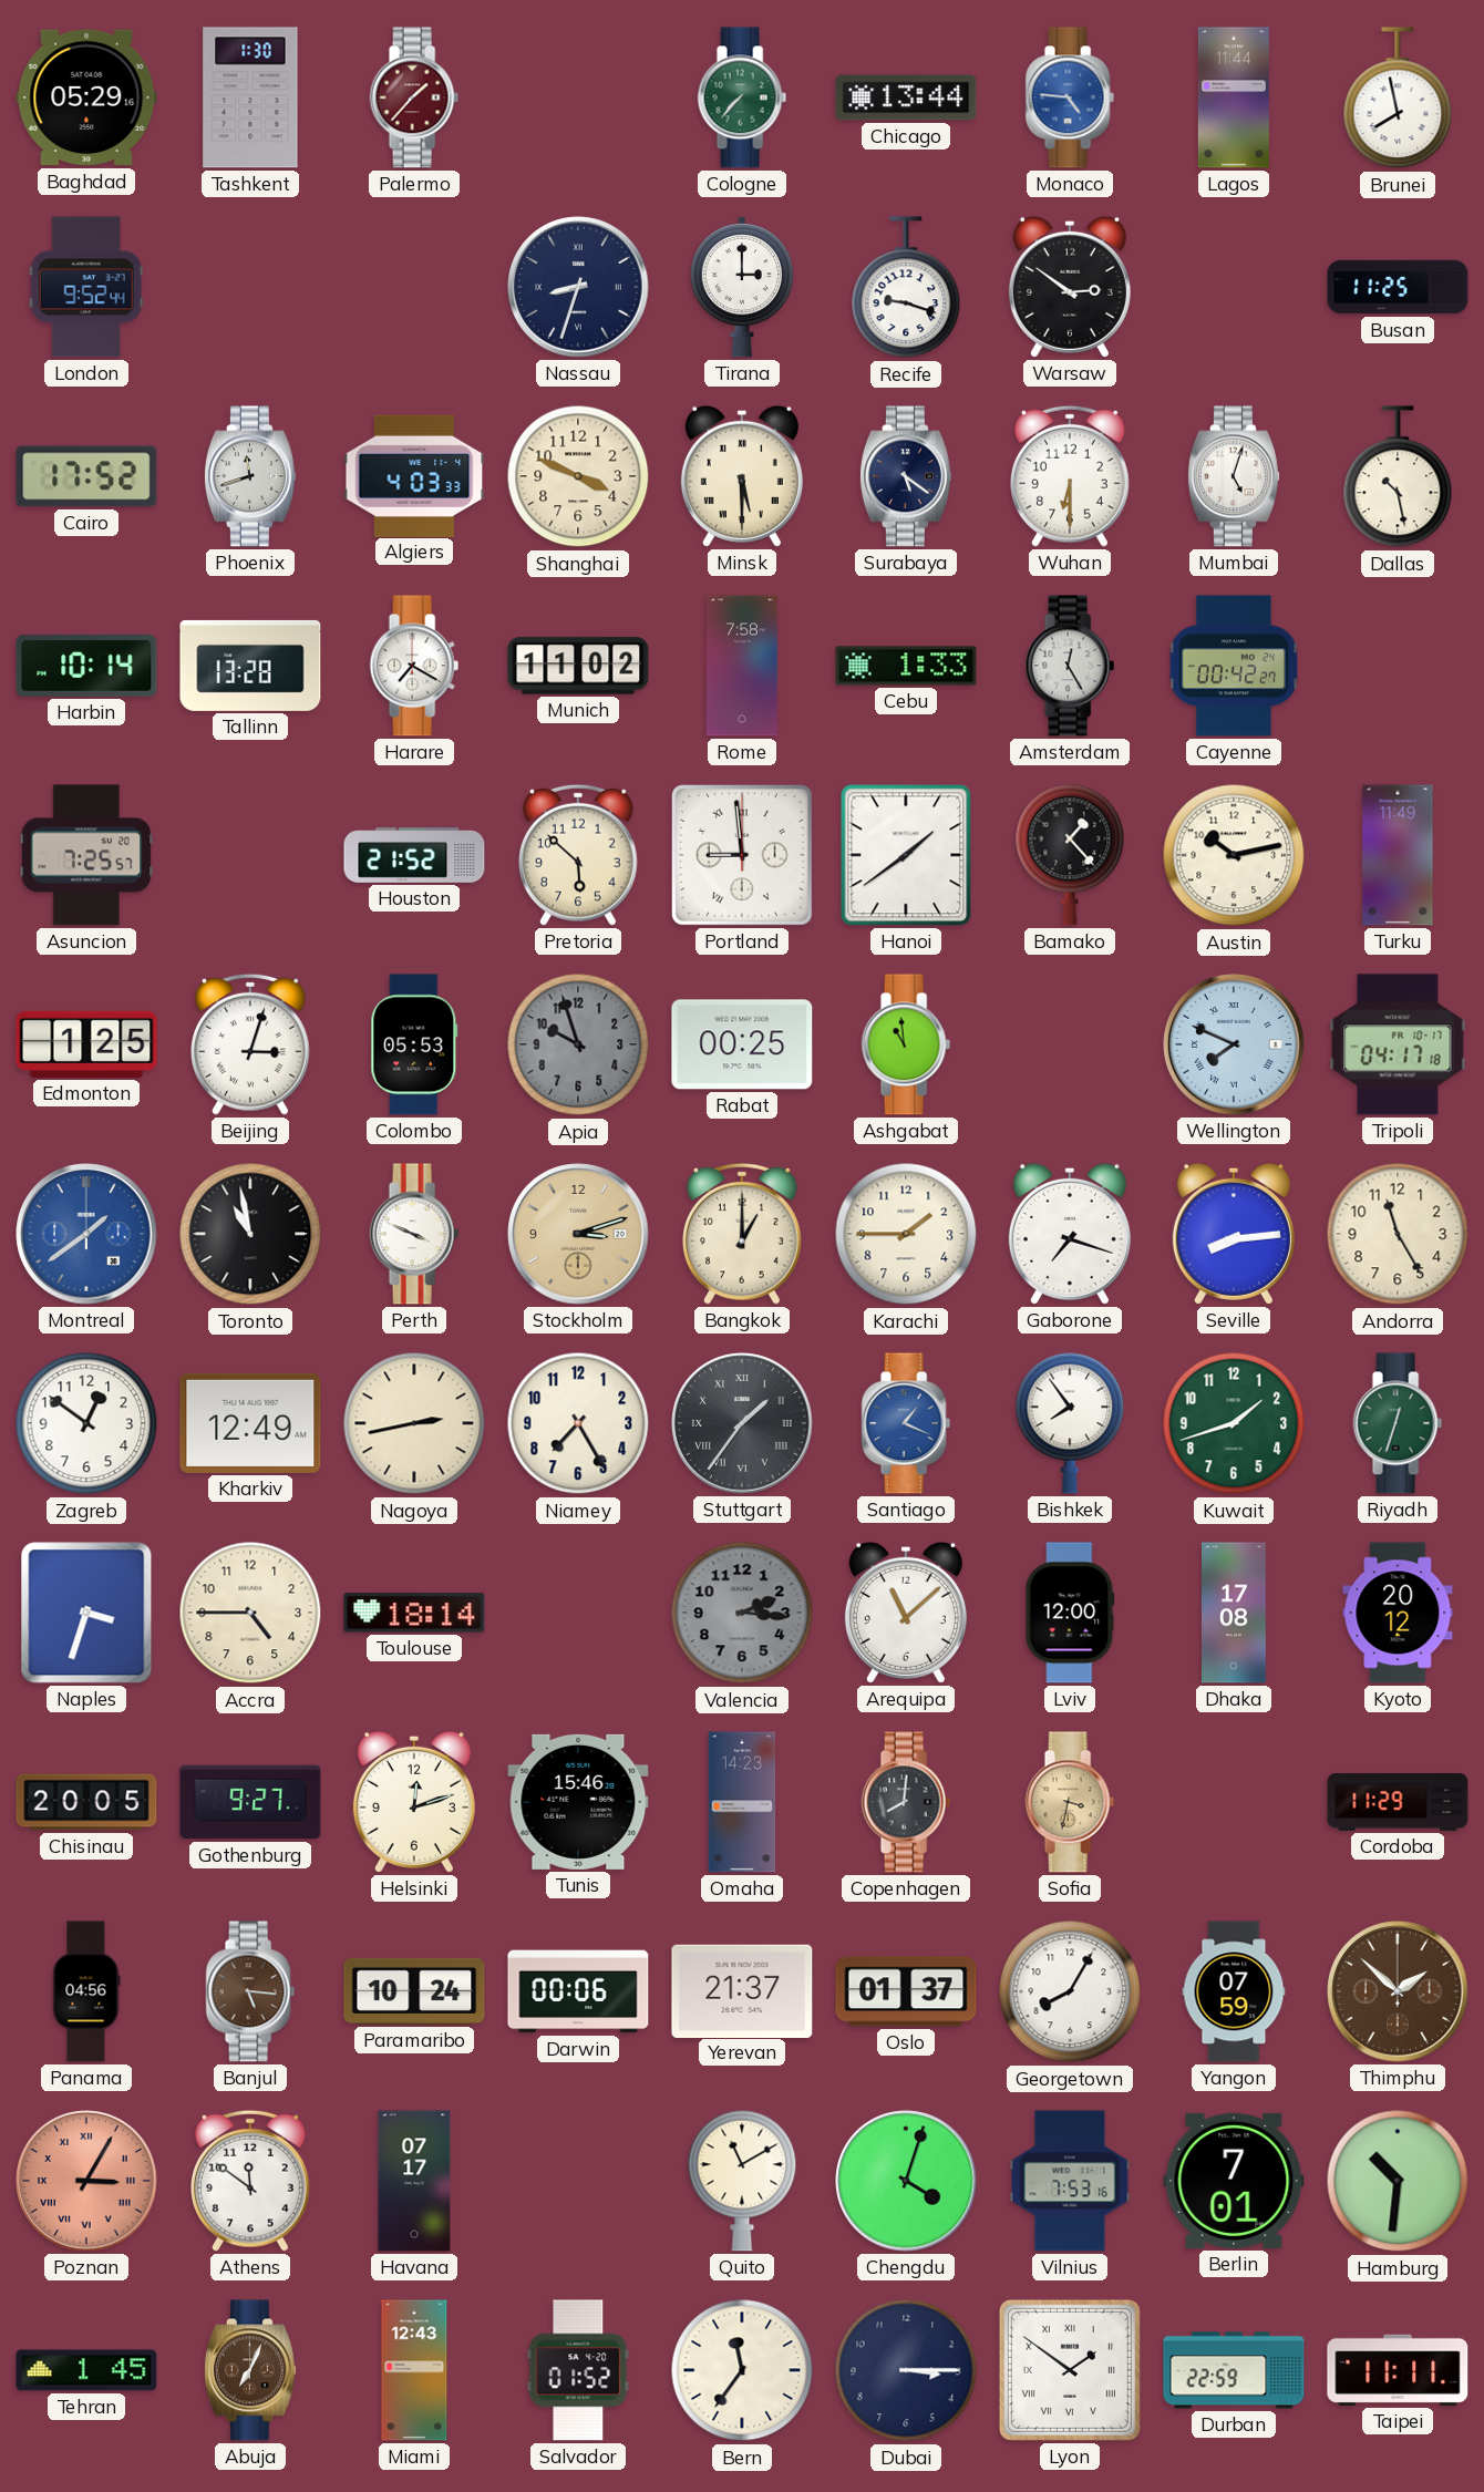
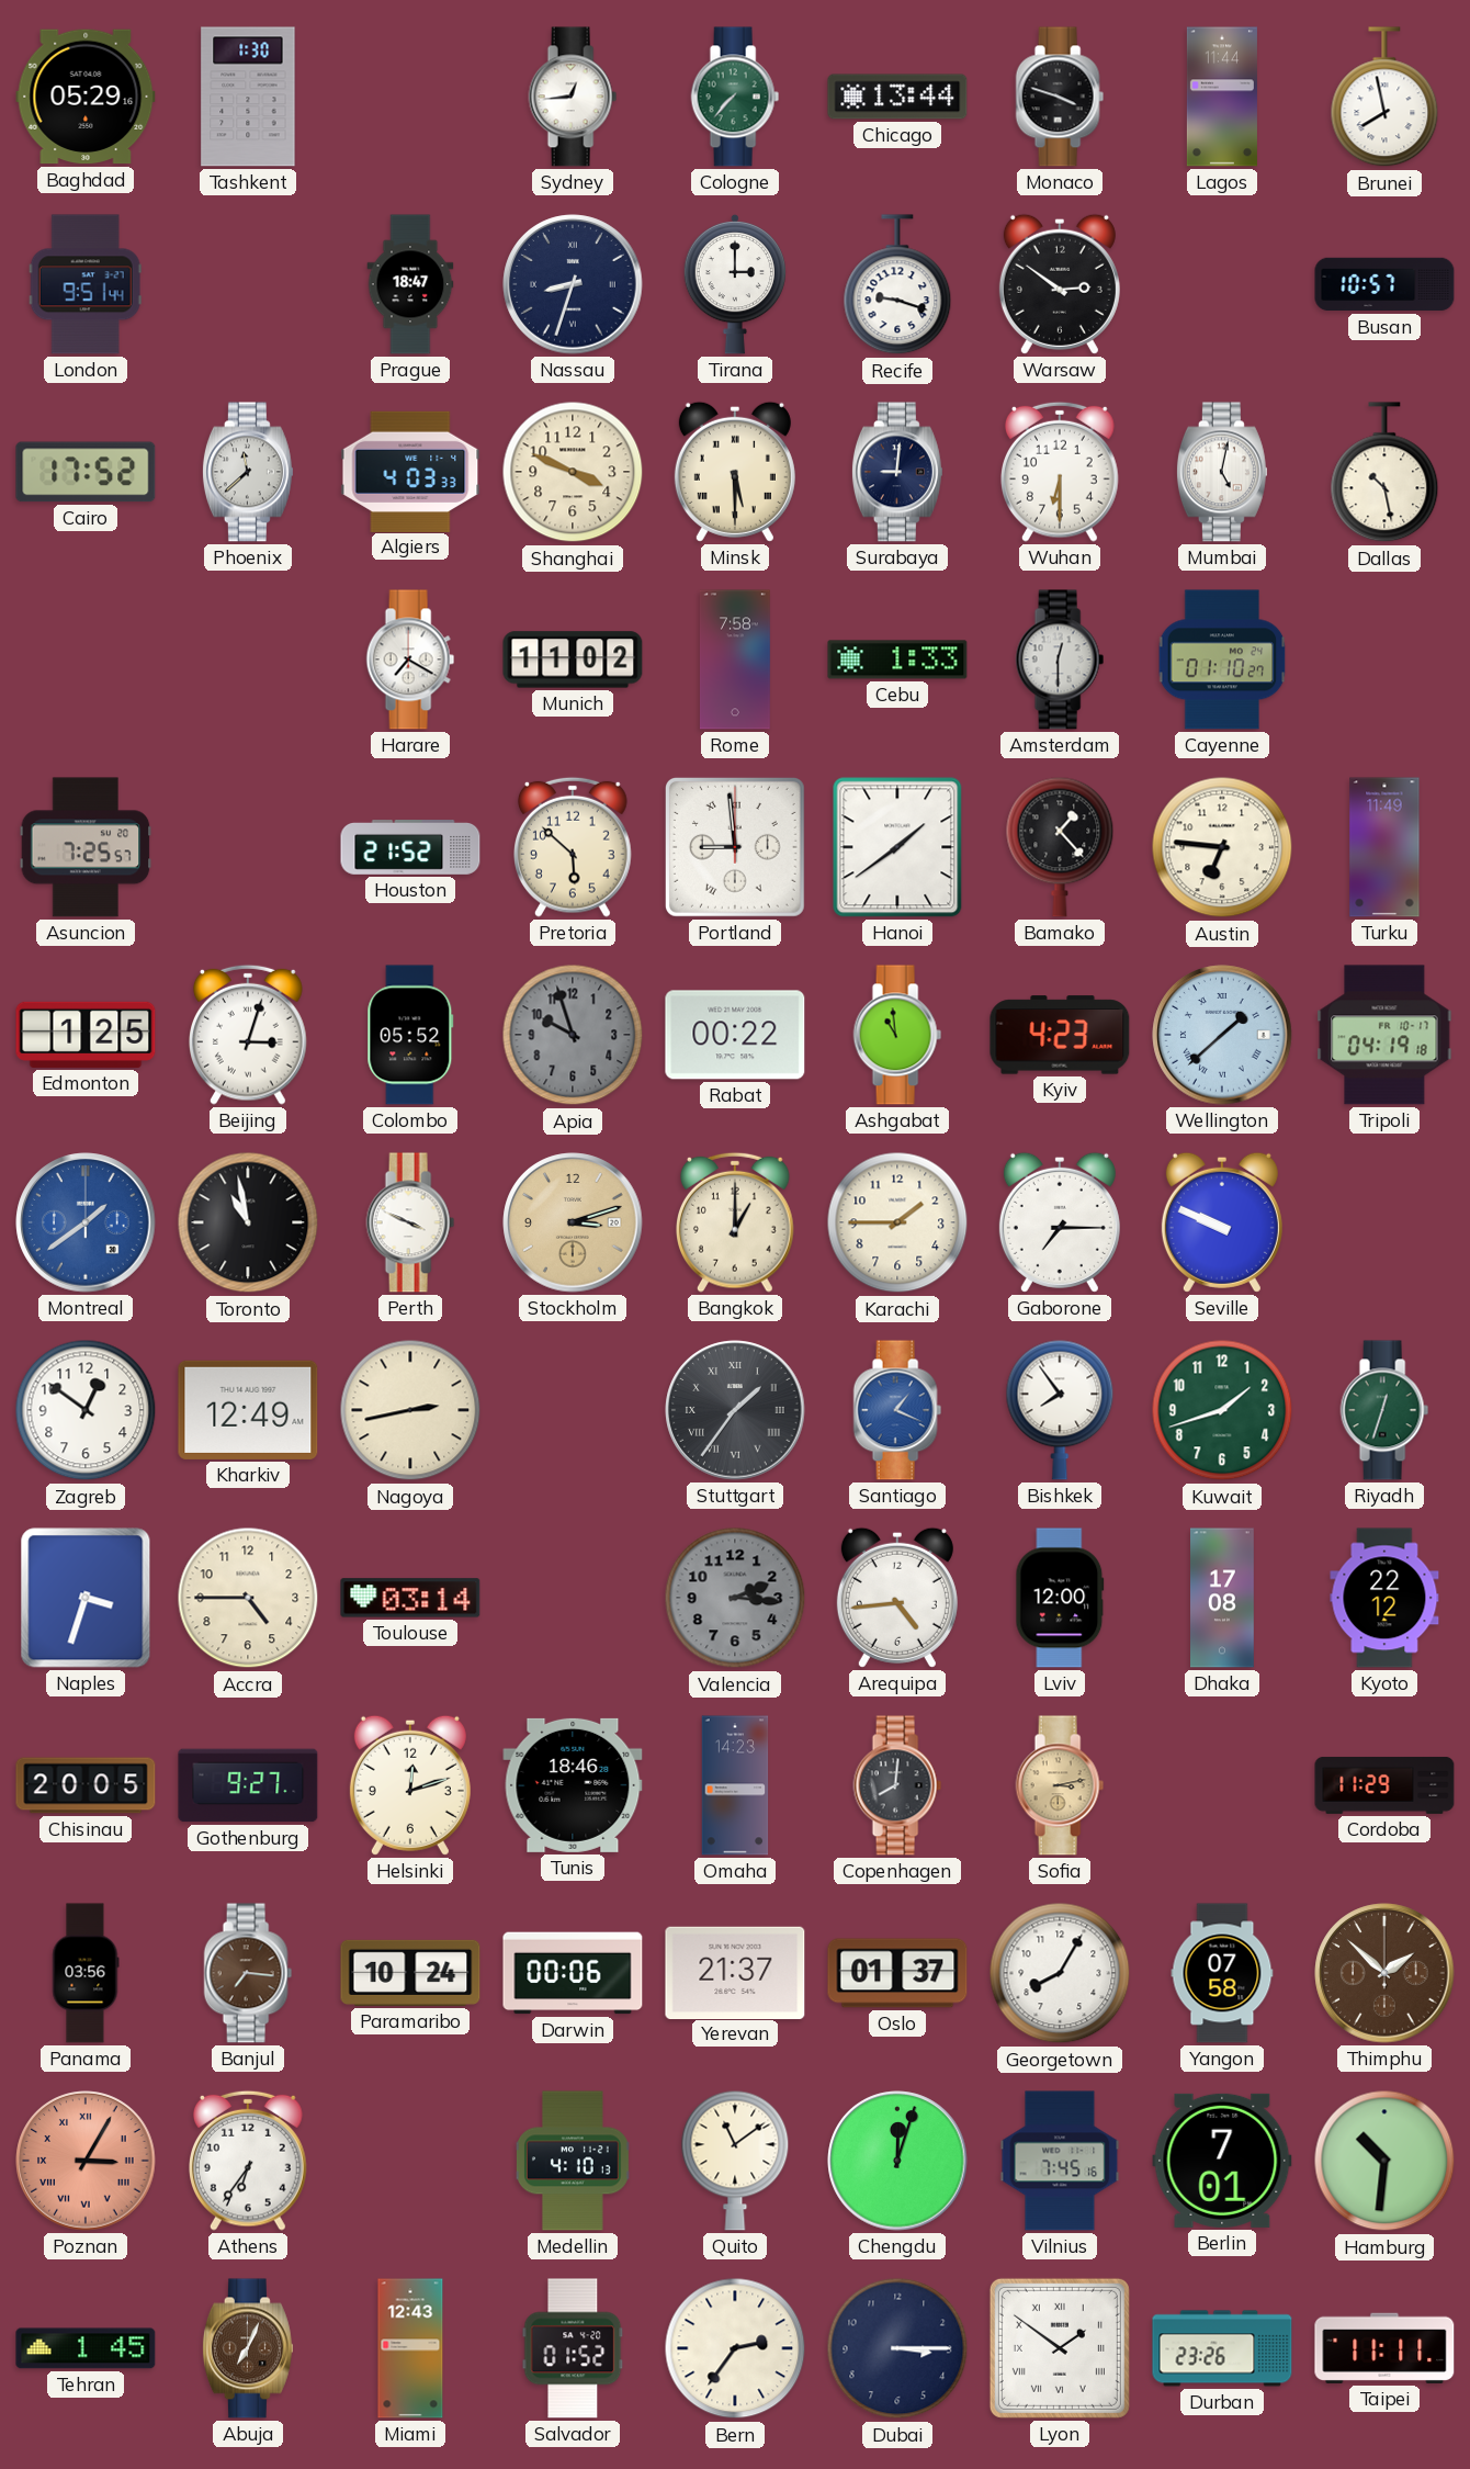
Palermo: 1:37 -> none (414, 97)
Sydney: none -> 12:44 (573, 97)
Monaco: 4:46 -> 3:48 (1060, 97)
Monaco dial: blue -> black (1060, 97)
London: 9:52 -> 9:51 (86, 284)
Prague: none -> 18:47 (410, 284)
Busan: 11:25 -> 10:57 (1384, 284)
Phoenix: 11:42 -> 11:38 (248, 472)
Surabaya: 5:21 -> 9:01 (897, 472)
Mumbai: 5:03 -> 5:02 (1222, 472)
Harbin: 10:14 -> none (86, 666)
Tallinn: 13:28 -> none (250, 666)
Amsterdam: 12:25 -> 12:30 (1060, 659)
Cayenne: 00:42 -> 01:10 (1222, 659)
Austin: 10:13 -> 6:46 (1222, 847)
Colombo: 05:53 -> 05:52 (410, 1035)
Rabat: 00:25 -> 00:22 (735, 1035)
Kyiv: none -> 4:23 (1060, 1035)
Wellington: 7:49 -> 1:38 (1222, 1035)
Tripoli: 04:17 -> 04:19 (1384, 1035)
Gaborone: 7:18 -> 7:15 (1060, 1222)
Seville: 8:14 -> 9:49 (1222, 1222)
Andorra: 11:25 -> none (1398, 1234)
Niamey: 7:25 -> none (578, 1423)
Toulouse: 18:14 -> 03:14 (410, 1598)
Arequipa: 11:08 -> 4:44 (897, 1598)
Kyoto: 20:12 -> 22:12 (1384, 1598)
Tunis: 15:46 -> 18:46 (573, 1785)
Sofia: 3:32 -> 3:13 (1060, 1785)
Panama: 04:56 -> 03:56 (86, 1973)
Banjul: 5:16 -> 7:16 (248, 1973)
Yangon: 07:59 -> 07:58 (1222, 1973)
Athens: 11:51 -> 6:36 (249, 2161)
Havana: 07:17 -> none (414, 2181)
Medellin: none -> 4:10 (573, 2161)
Quito: 11:10 -> 11:09 (735, 2161)
Chengdu: 4:03 -> 12:03 (897, 2161)
Vilnius: 7:53 -> 7:45 (1060, 2161)
Bern: 11:36 -> 2:36 (735, 2348)
Durban: 22:59 -> 23:26 (1222, 2348)
